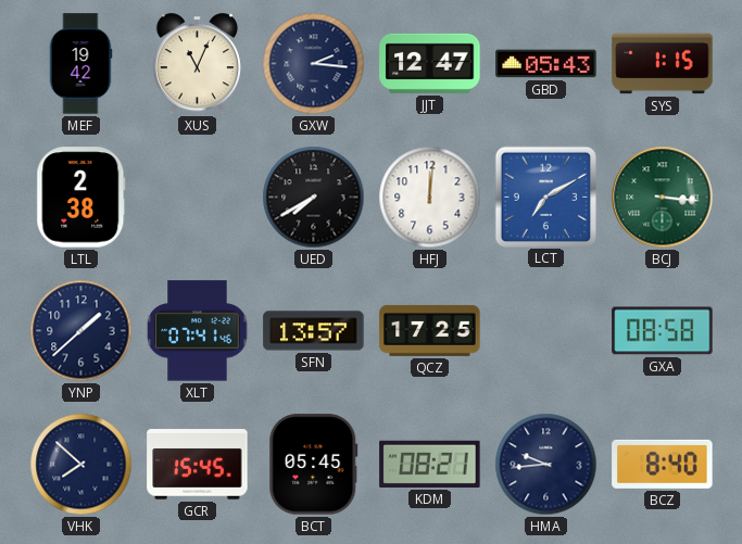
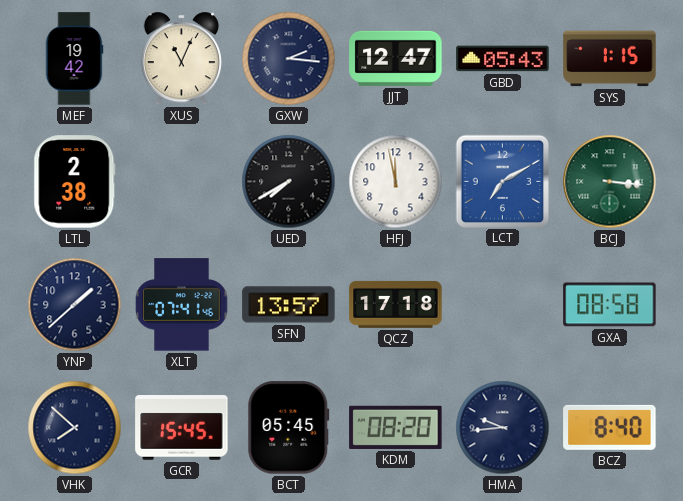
HFJ: 12:01 -> 11:58 (396, 182)
QCZ: 17:25 -> 17:18 (396, 304)
KDM: 08:21 -> 08:20 (396, 427)
